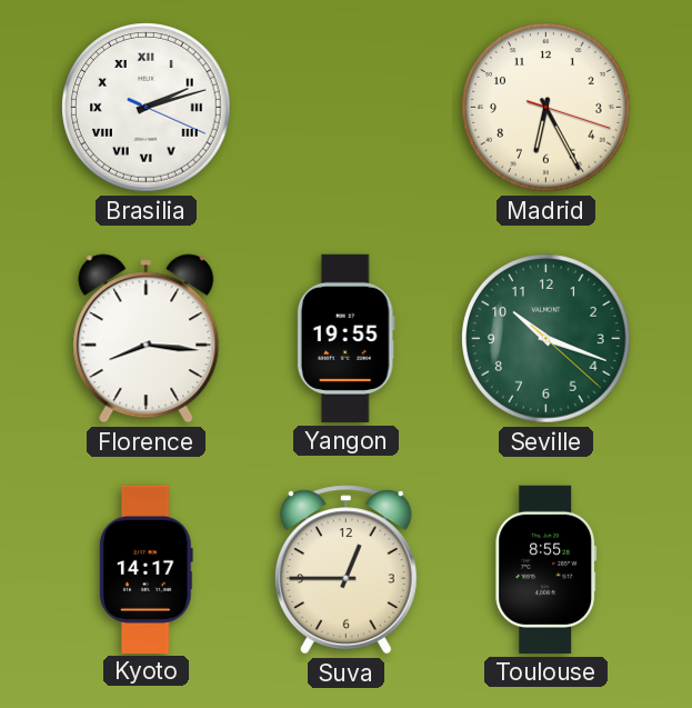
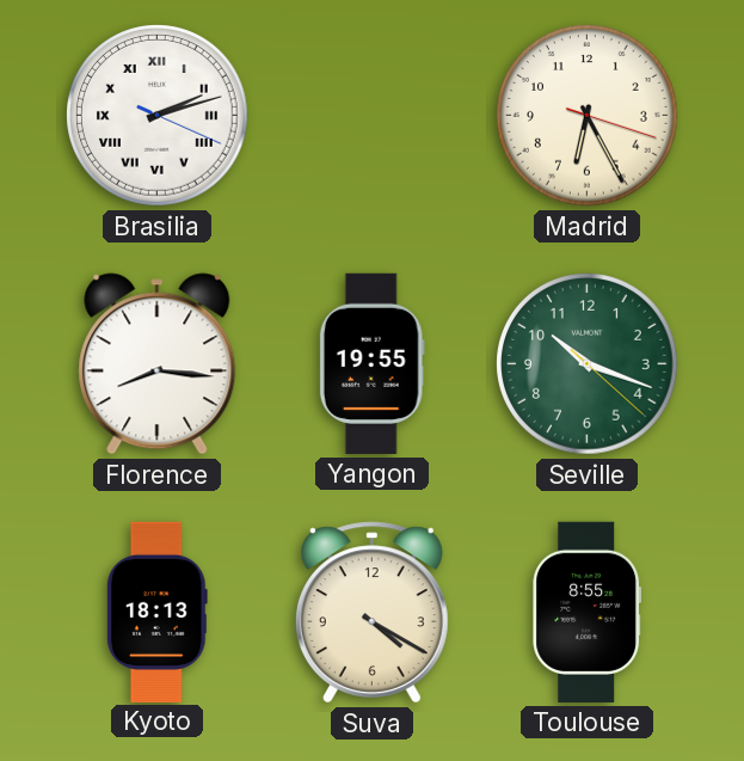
Kyoto: 14:17 -> 18:13 (156, 612)
Suva: 12:45 -> 4:20 (371, 613)
